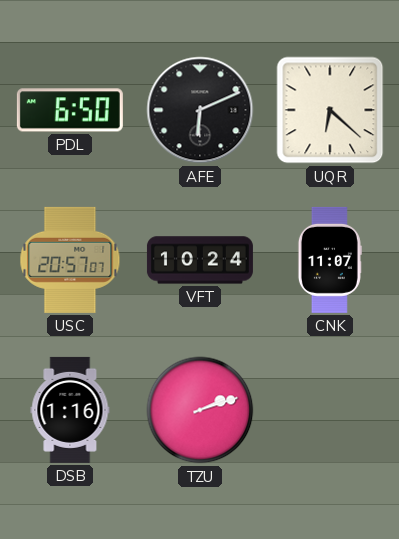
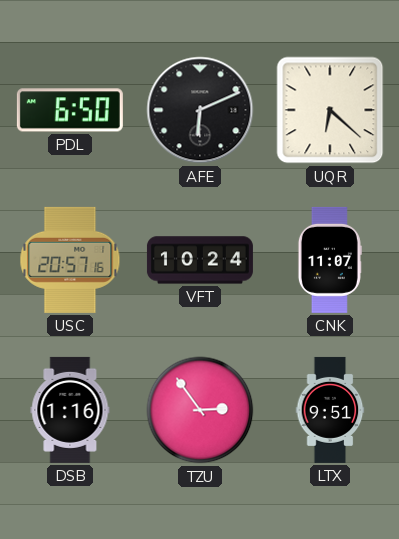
USC: 20:57:07 -> 20:57:16 (70, 260)
TZU: 2:12 -> 2:54 (200, 410)
LTX: none -> 9:51 (330, 410)
